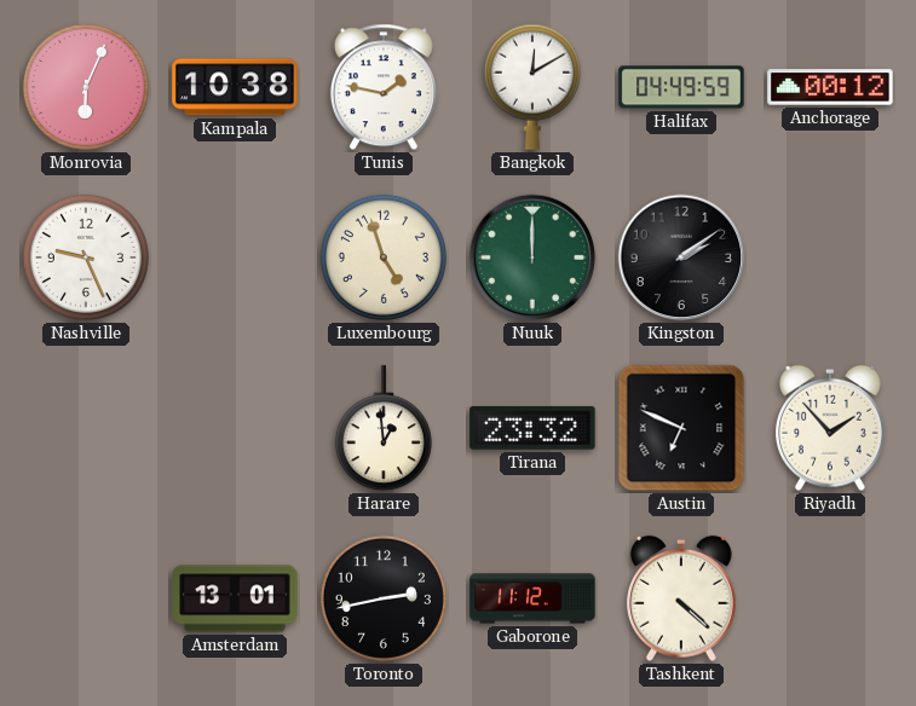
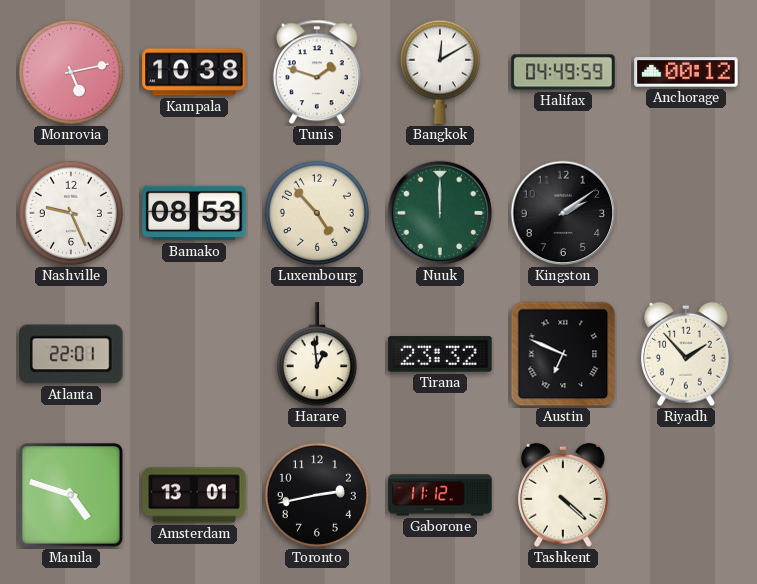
Monrovia: 6:04 -> 5:13 (71, 72)
Tunis: 1:47 -> 1:48 (317, 72)
Bamako: none -> 08:53 (194, 213)
Luxembourg: 4:57 -> 4:53 (317, 213)
Atlanta: none -> 22:01 (71, 354)
Manila: none -> 4:48 (71, 495)
